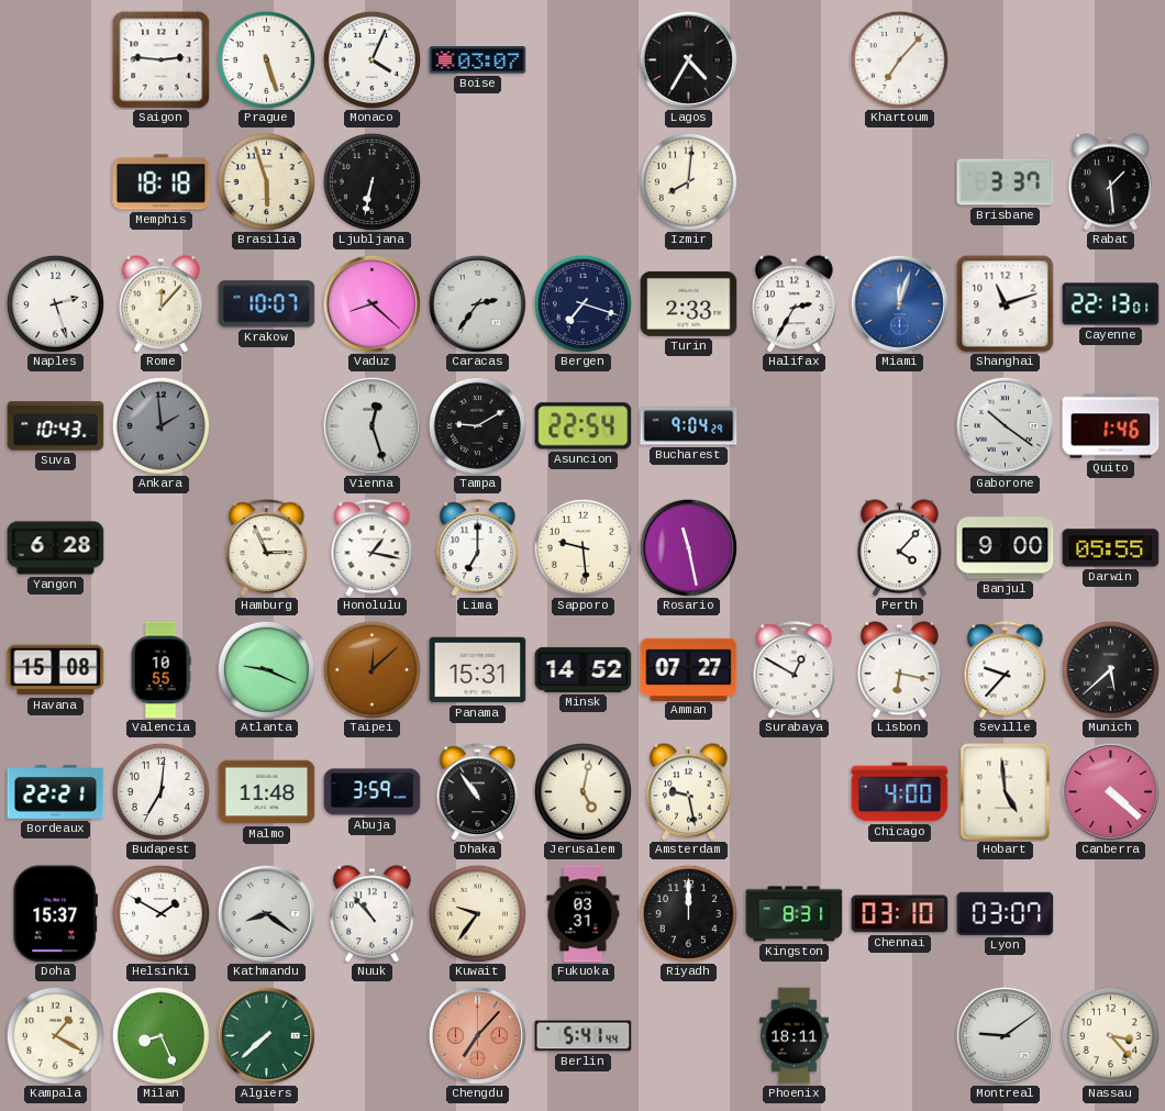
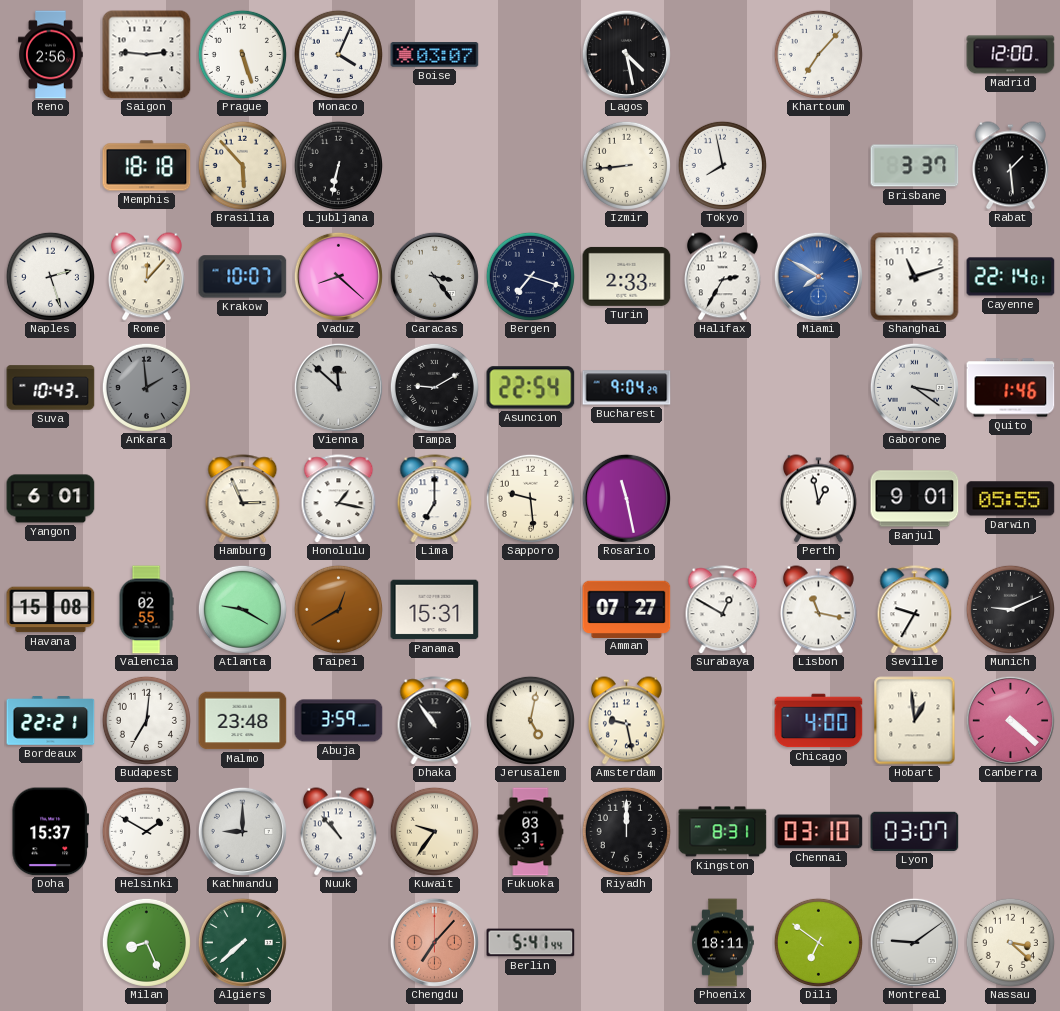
Reno: none -> 2:56 (51, 55)
Lagos: 4:35 -> 4:28 (626, 54)
Madrid: none -> 12:00 (1011, 55)
Brasilia: 5:57 -> 5:53 (242, 165)
Izmir: 8:01 -> 8:44 (626, 165)
Tokyo: none -> 7:58 (722, 165)
Caracas: 2:36 -> 3:24 (434, 276)
Miami: 12:03 -> 7:50 (818, 276)
Cayenne: 22:13 -> 22:14 (1011, 277)
Vienna: 12:27 -> 11:52 (338, 387)
Gaborone: 10:21 -> 3:21 (914, 387)
Yangon: 6:28 -> 6:01 (51, 499)
Perth: 4:07 -> 12:58 (818, 499)
Banjul: 9:00 -> 9:01 (915, 499)
Valencia: 10:55 -> 02:55 (146, 610)
Atlanta: 9:19 -> 9:20 (242, 609)
Taipei: 12:08 -> 12:40 (338, 609)
Minsk: 14:52 -> none (584, 669)
Lisbon: 6:17 -> 11:17 (818, 610)
Seville: 9:37 -> 9:35 (915, 610)
Munich: 5:38 -> 9:11 (1010, 609)
Malmo: 11:48 -> 23:48 (243, 721)
Hobart: 4:59 -> 12:59 (915, 721)
Kathmandu: 8:21 -> 9:00 (242, 831)
Kampala: 1:20 -> none (55, 1035)
Dili: none -> 6:51 (818, 942)
Nassau: 3:23 -> 3:22 (1010, 942)
